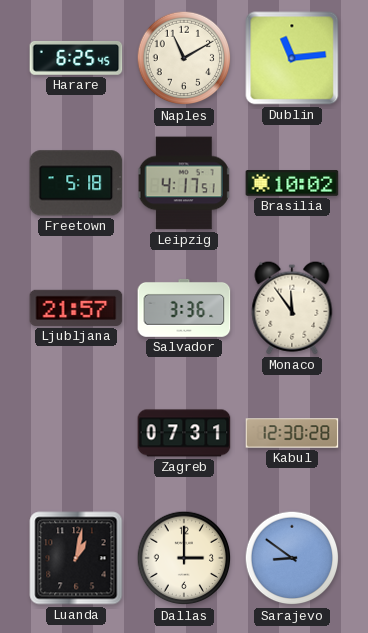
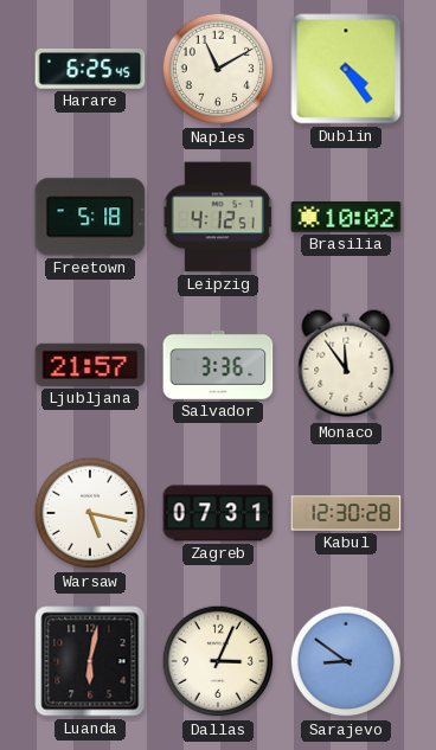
Dublin: 11:14 -> 4:24 (346, 69)
Leipzig: 4:17 -> 4:12 (218, 217)
Warsaw: none -> 5:17 (90, 513)
Luanda: 1:02 -> 6:02 (90, 661)
Dallas: 3:00 -> 3:04 (218, 661)
